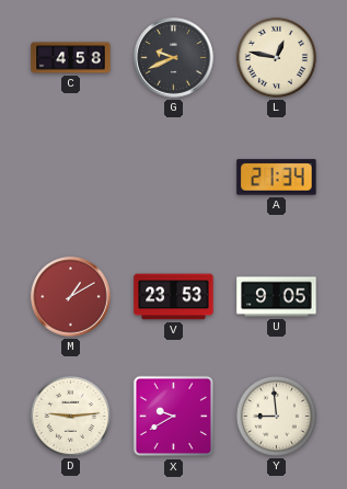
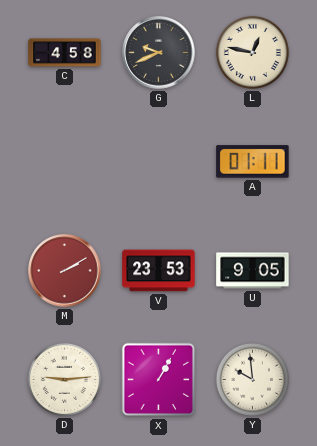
A: 21:34 -> 01:11 (253, 162)
M: 1:10 -> 2:10 (65, 271)
X: 9:40 -> 1:05 (159, 380)
Y: 8:59 -> 9:59 (252, 379)
